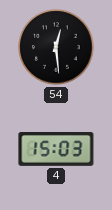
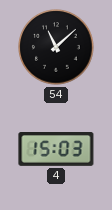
54: 12:29 -> 11:08 (56, 47)
